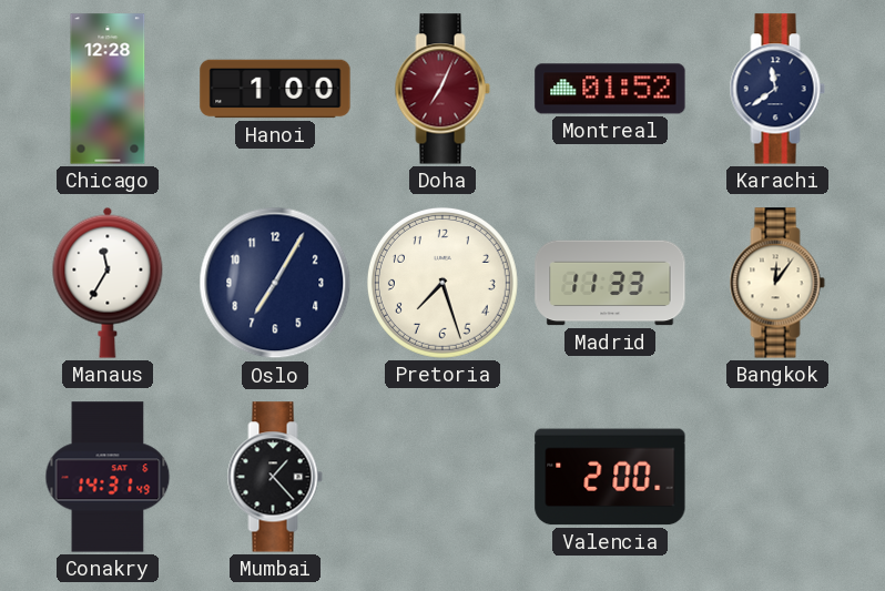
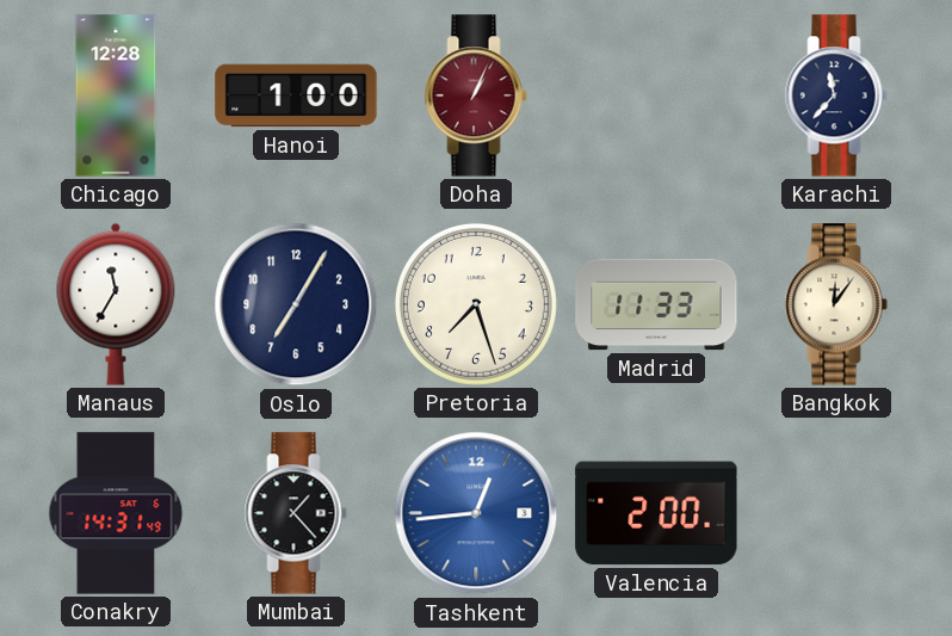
Doha: 7:04 -> 1:04 (476, 95)
Montreal: 01:52 -> none (610, 89)
Karachi: 11:39 -> 11:37 (836, 95)
Tashkent: none -> 12:44 (476, 513)
